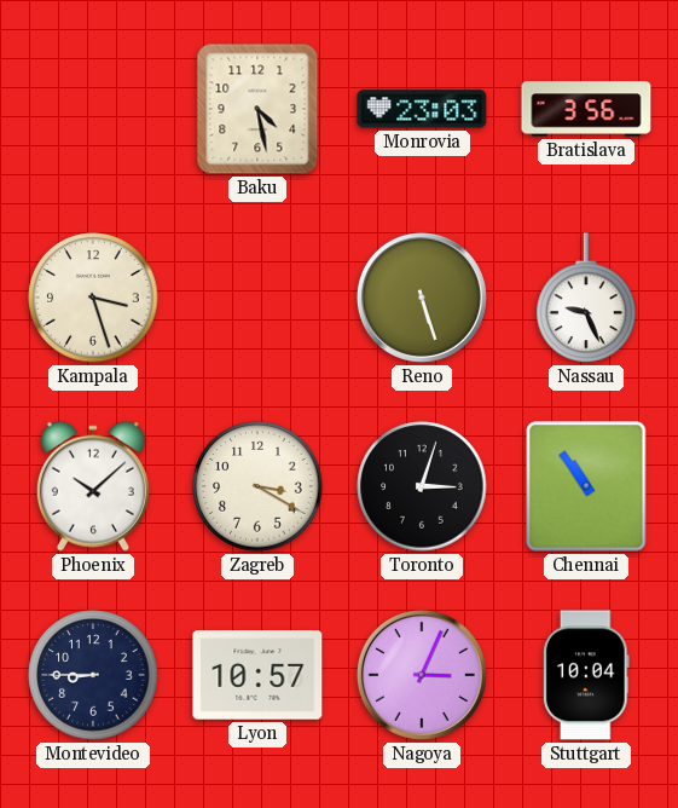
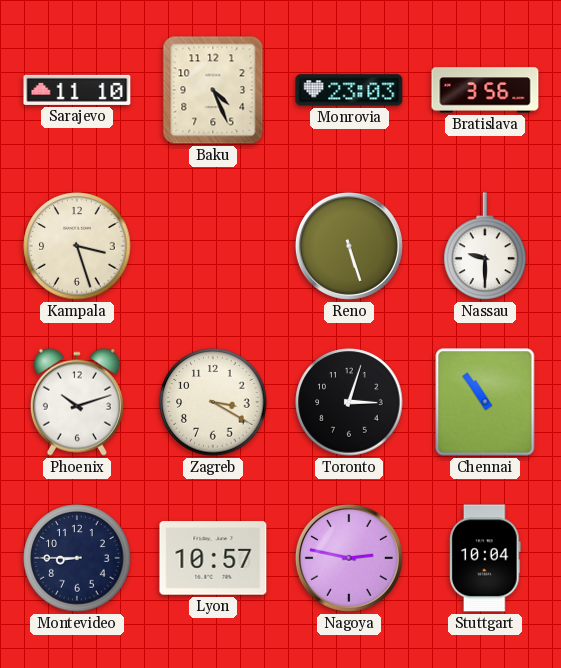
Sarajevo: none -> 11:10 (77, 90)
Baku: 4:28 -> 4:26 (213, 90)
Nassau: 9:26 -> 9:30 (485, 246)
Phoenix: 10:08 -> 10:12 (77, 402)
Nagoya: 3:04 -> 2:47 (349, 558)
